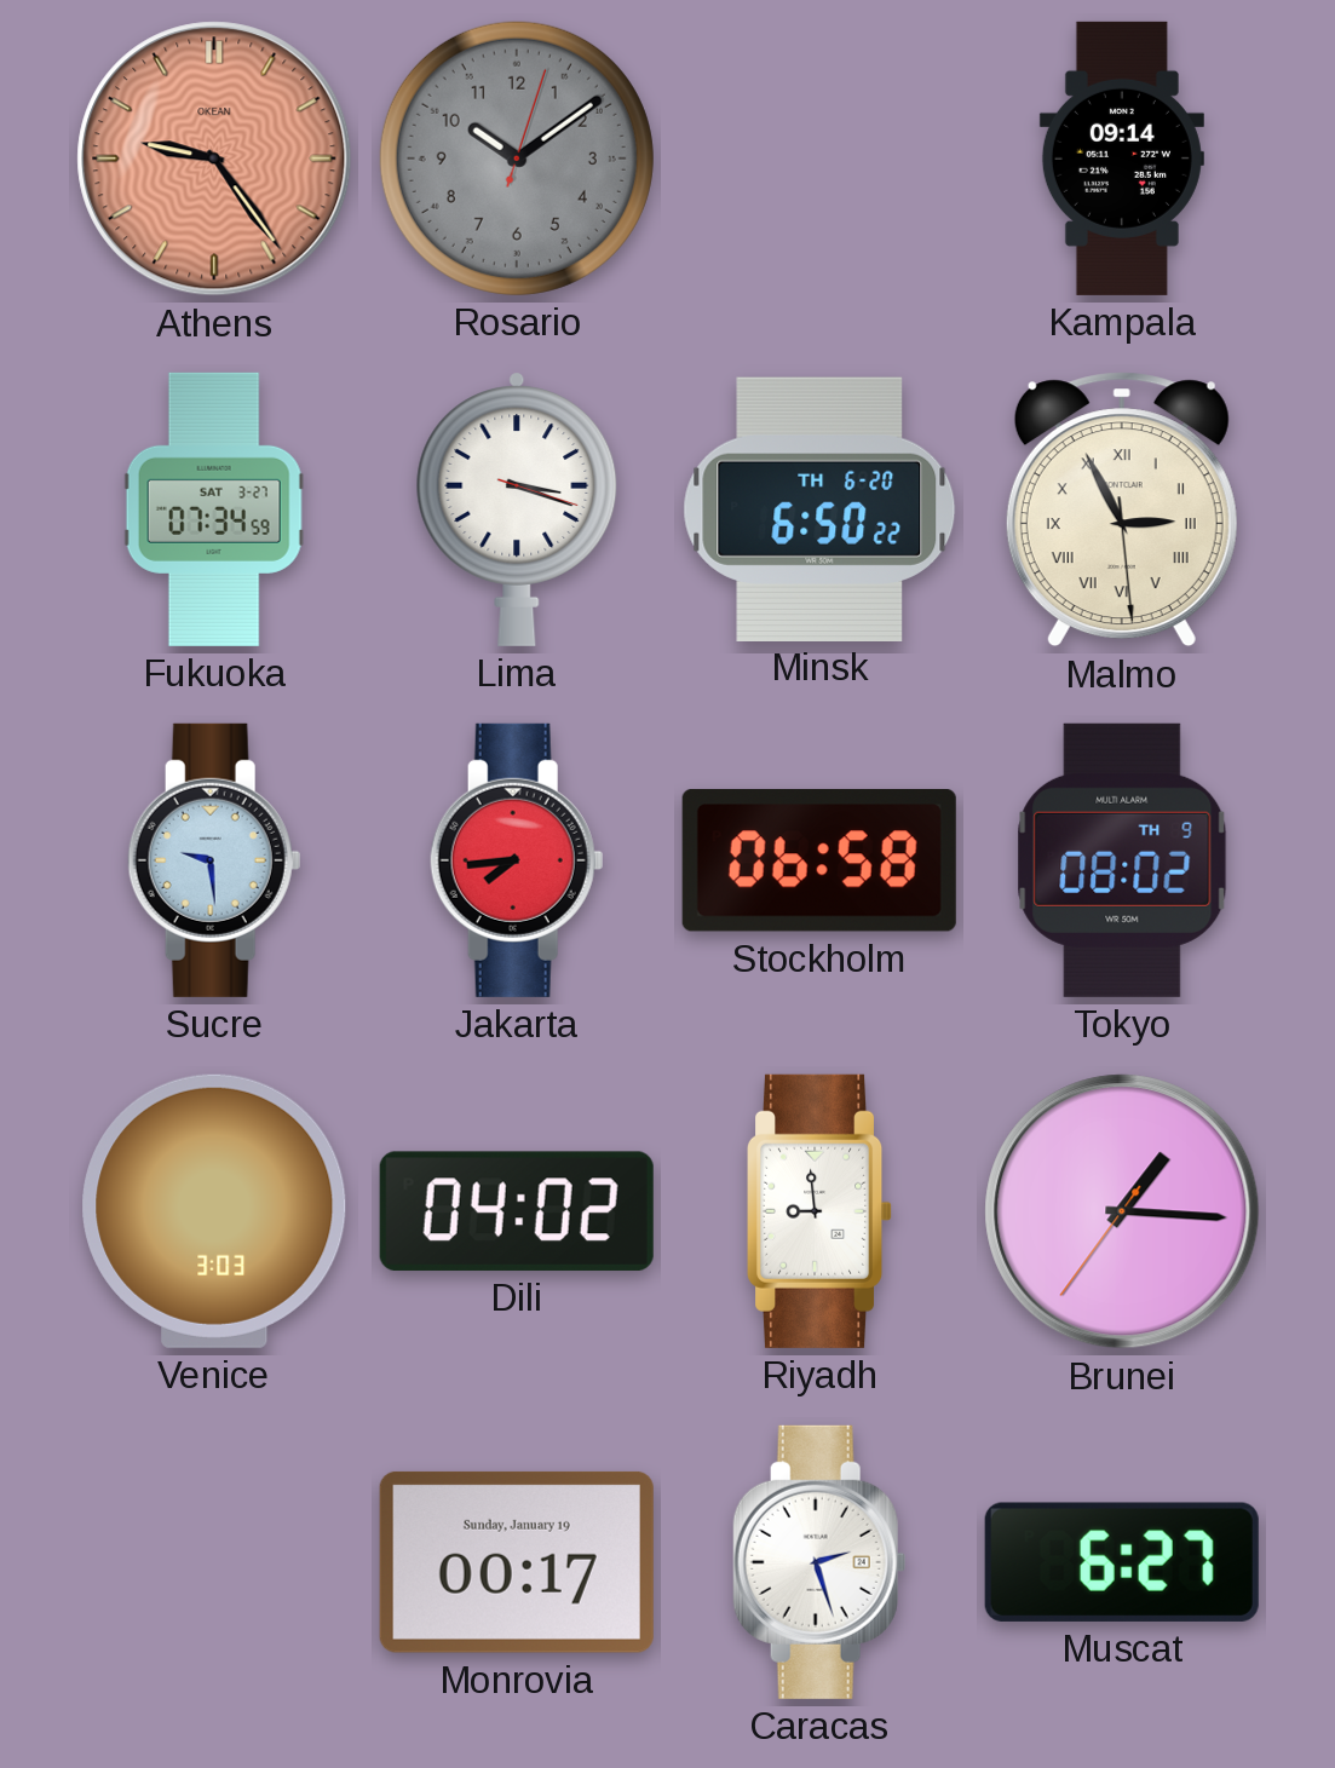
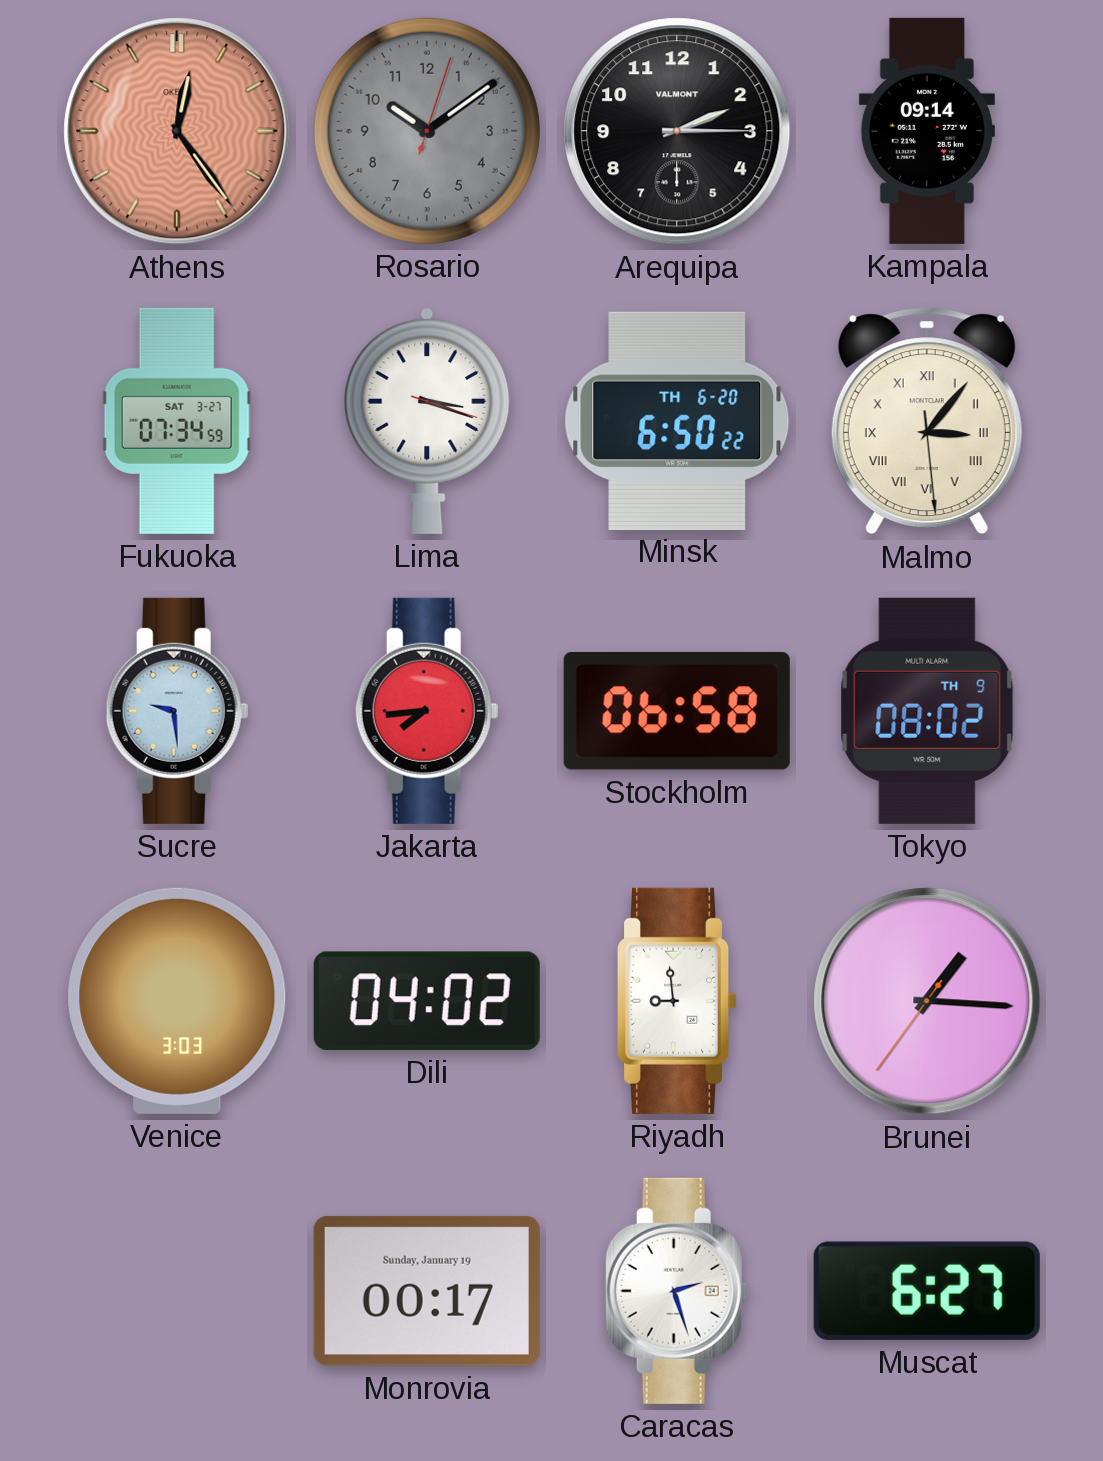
Athens: 9:24 -> 12:24 (177, 131)
Arequipa: none -> 2:15 (677, 131)
Malmo: 2:55 -> 3:06 (927, 421)
